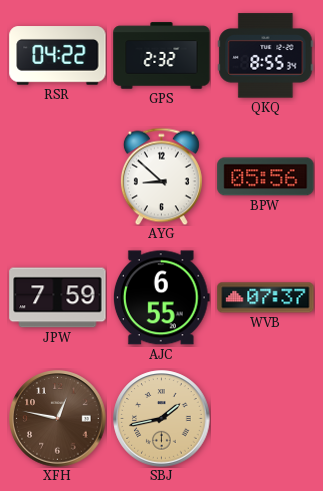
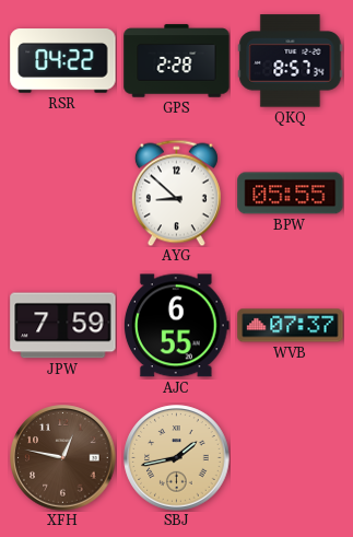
GPS: 2:32 -> 2:28 (177, 61)
QKQ: 8:55 -> 8:57 (291, 61)
BPW: 05:56 -> 05:55 (291, 194)
